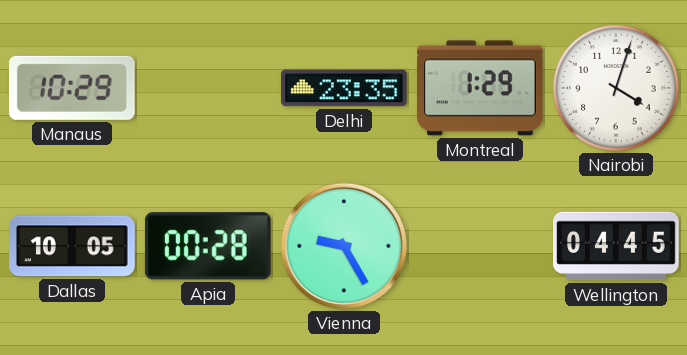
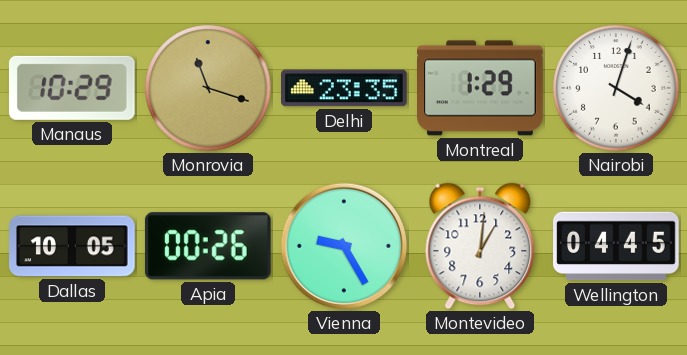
Monrovia: none -> 11:18 (208, 88)
Apia: 00:28 -> 00:26 (208, 246)
Montevideo: none -> 1:01 (480, 246)
